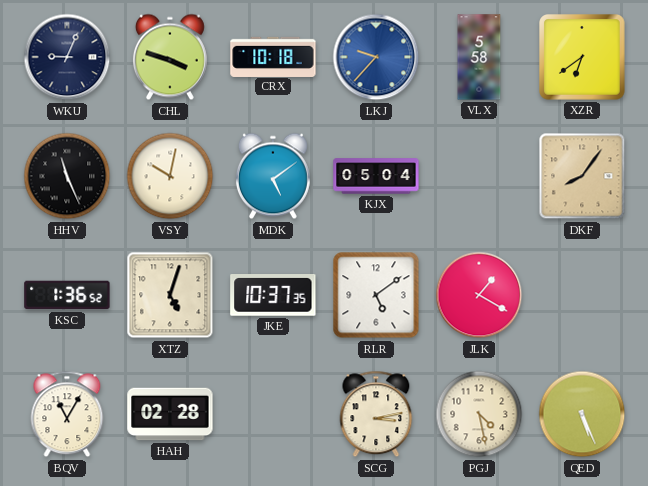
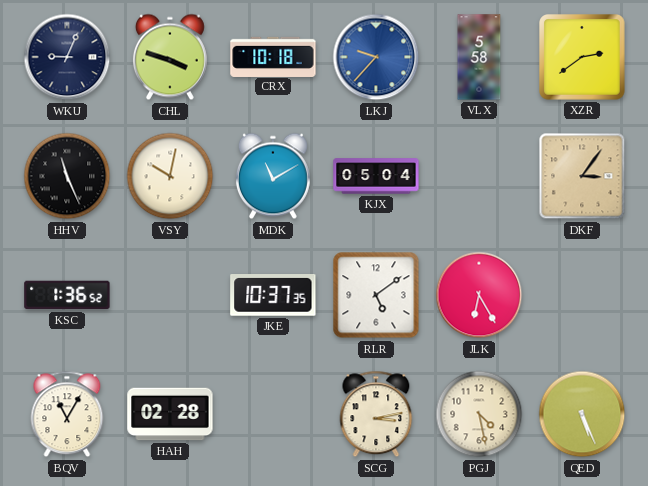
XZR: 6:39 -> 2:39 (583, 58)
MDK: 5:09 -> 11:10 (273, 176)
DKF: 8:06 -> 3:06 (582, 176)
XTZ: 5:03 -> none (170, 295)
JLK: 1:20 -> 6:25 (479, 295)
